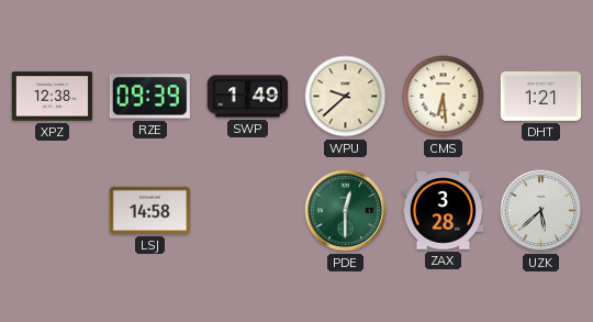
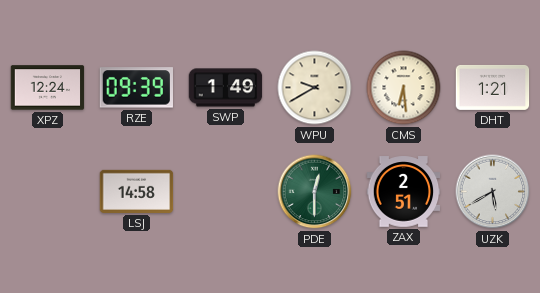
XPZ: 12:38 -> 12:24 (48, 88)
WPU: 9:38 -> 9:40 (315, 88)
ZAX: 3:28 -> 2:51 (404, 192)
UZK: 5:38 -> 5:40 (493, 192)
